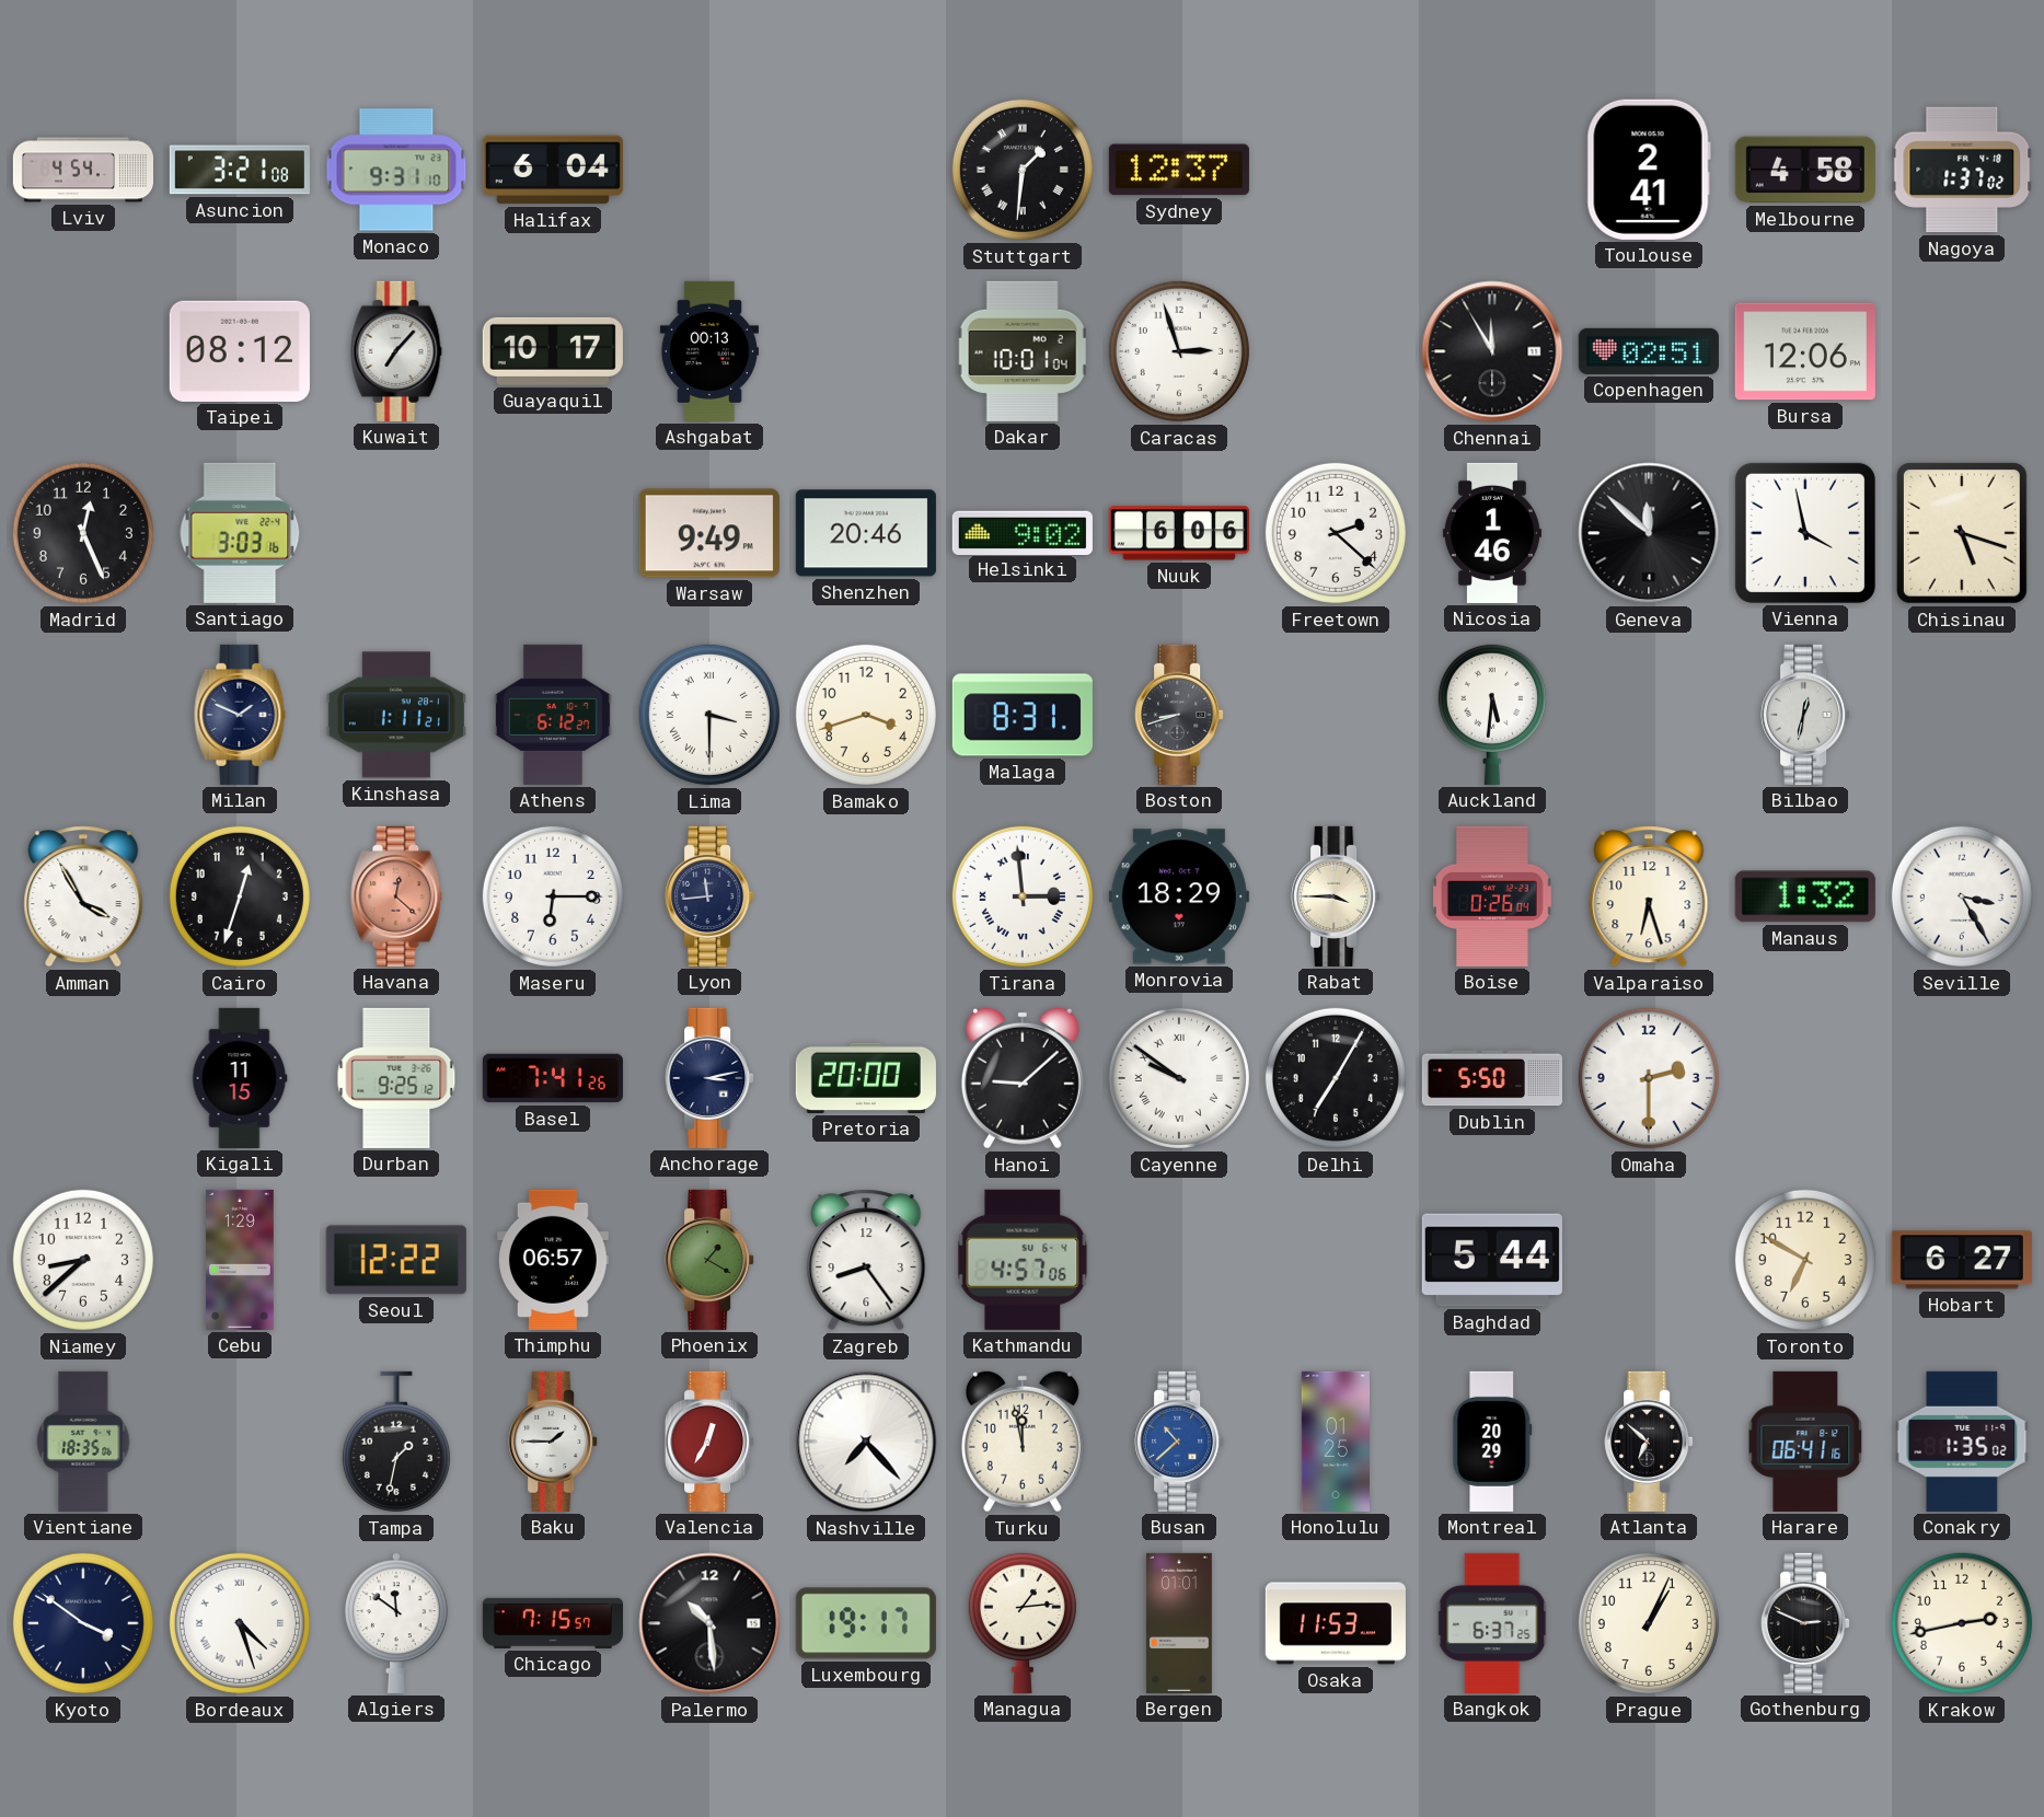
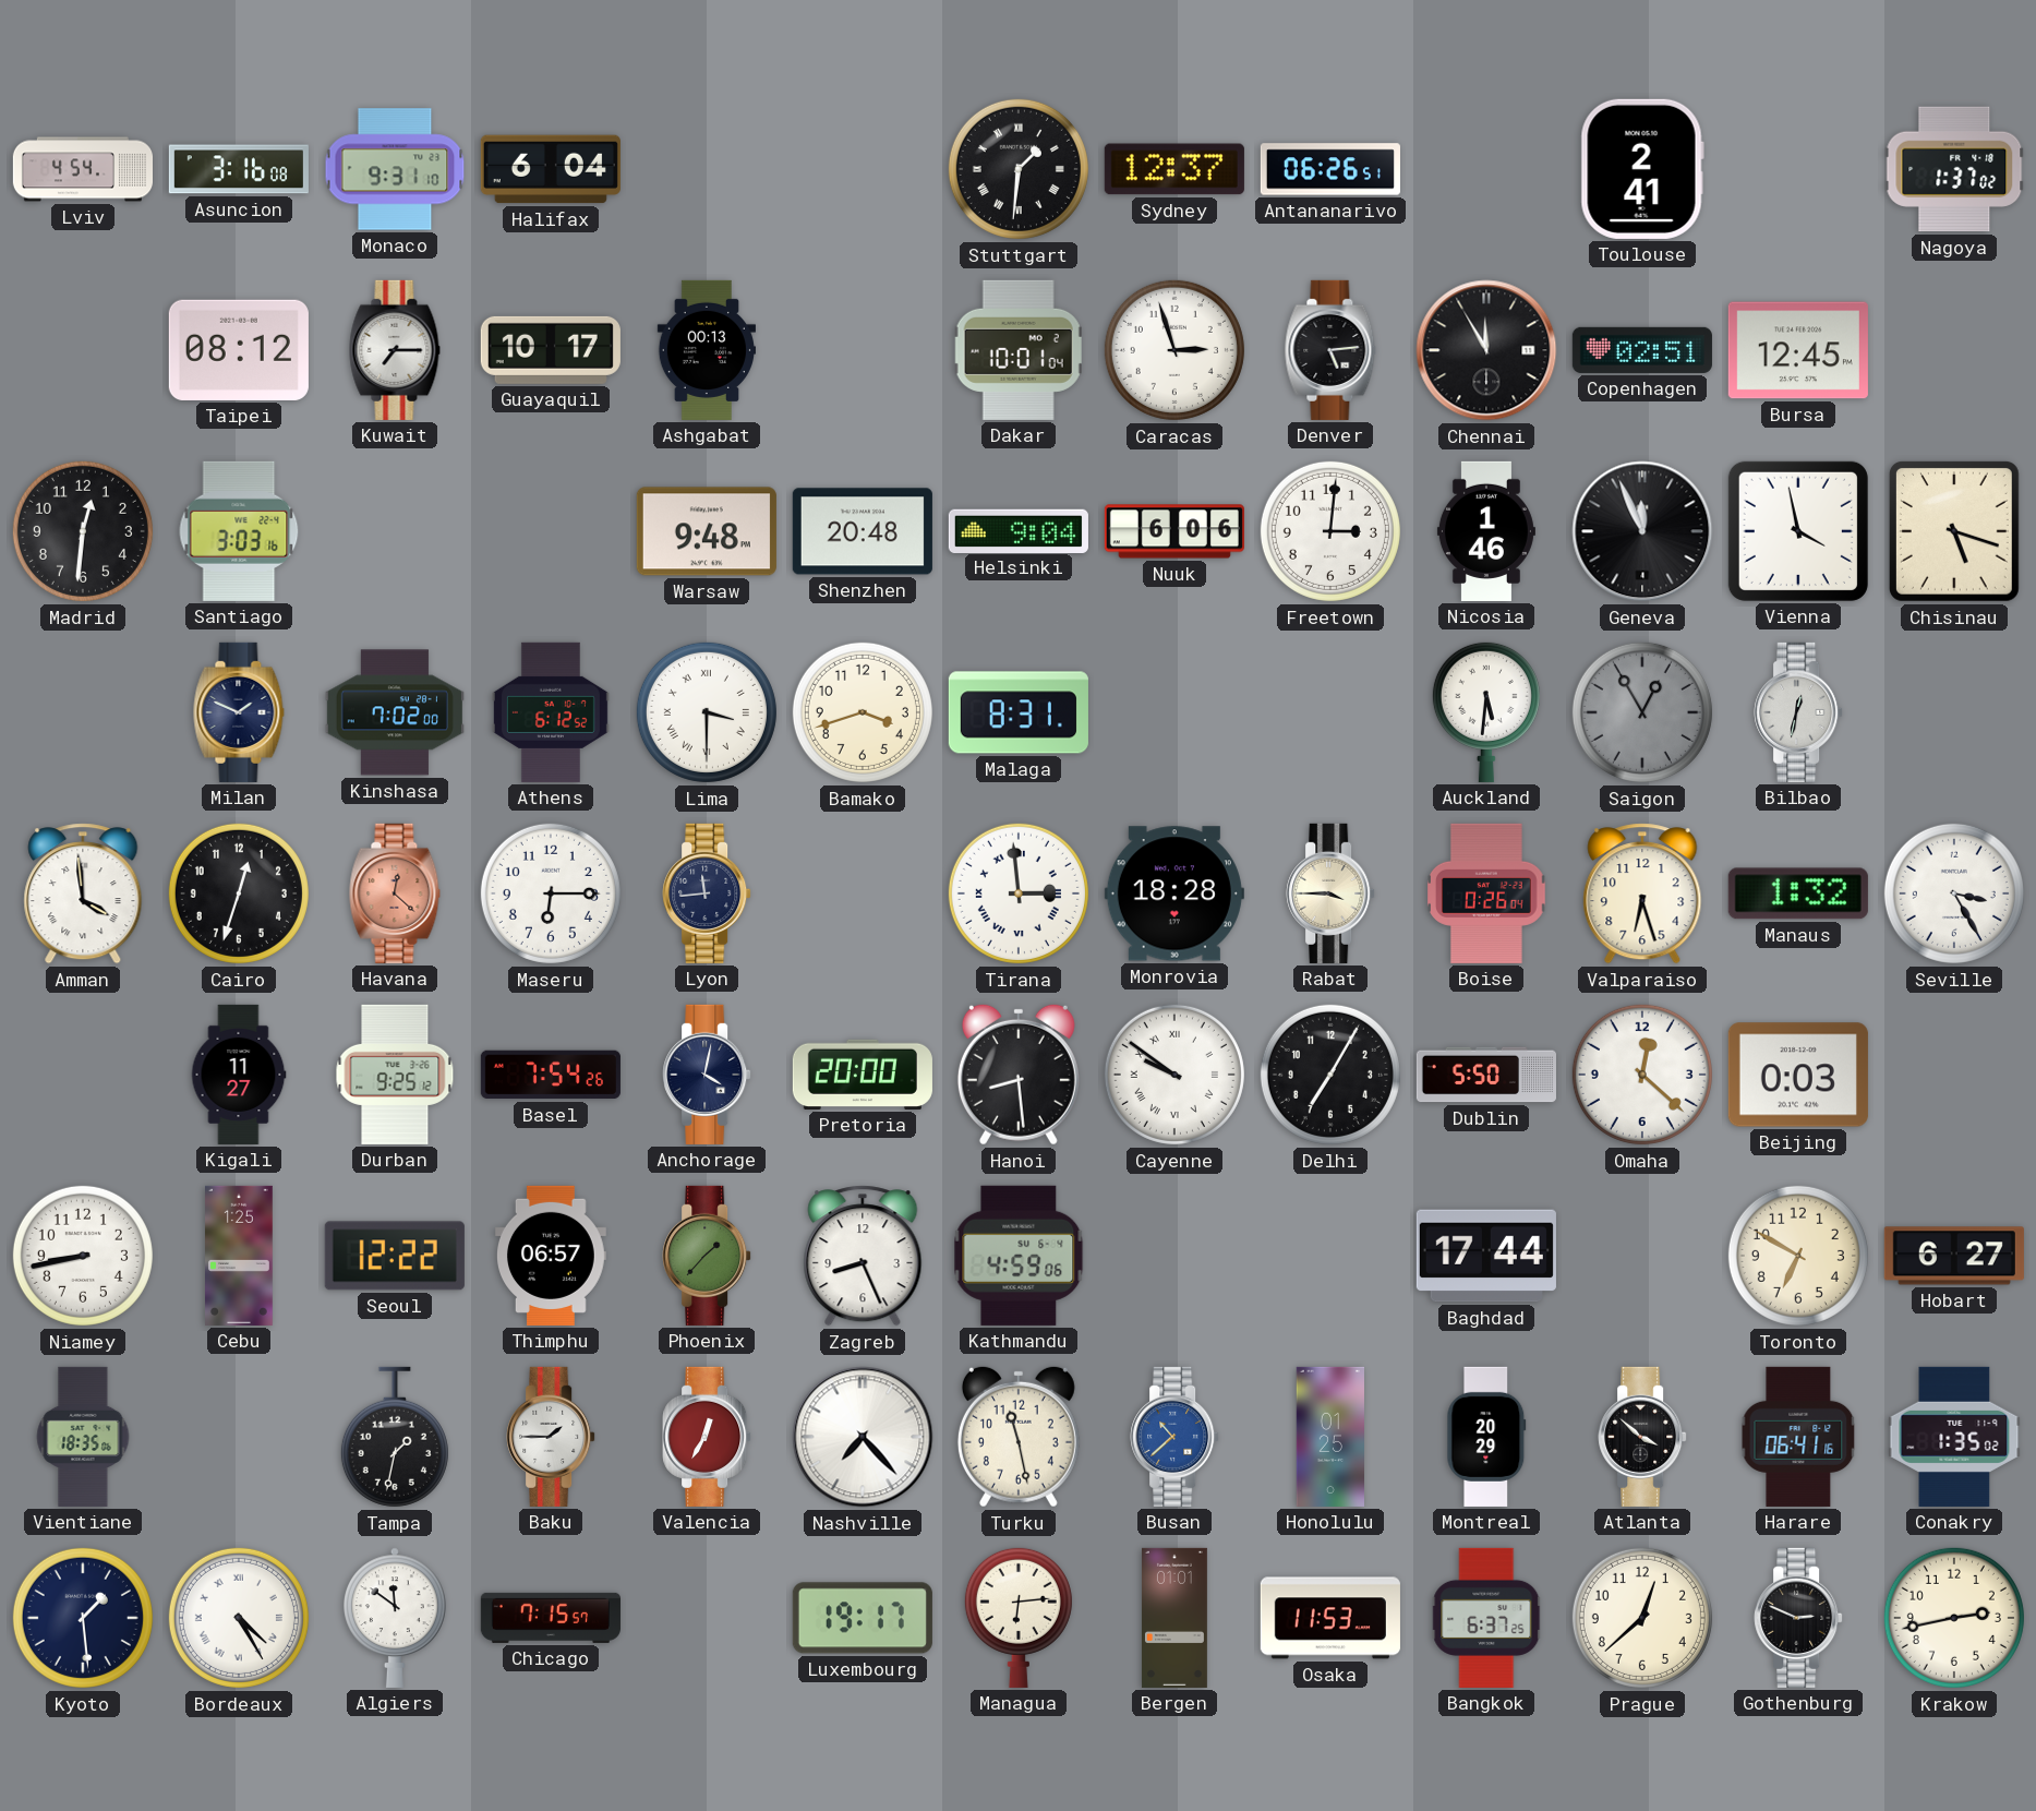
Asuncion: 3:21 -> 3:16 (239, 169)
Antananarivo: none -> 06:26 (1330, 169)
Melbourne: 4:58 -> none (1805, 170)
Kuwait: 7:07 -> 7:15 (395, 350)
Denver: none -> 5:14 (1330, 350)
Bursa: 12:06 -> 12:45 (1798, 350)
Madrid: 12:26 -> 12:31 (83, 531)
Warsaw: 9:49 -> 9:48 (707, 531)
Shenzhen: 20:46 -> 20:48 (863, 531)
Helsinki: 9:02 -> 9:04 (1019, 530)
Freetown: 2:22 -> 3:01 (1330, 531)
Geneva: 11:52 -> 11:56 (1642, 531)
Kinshasa: 1:11 -> 7:02 (395, 712)
Athens: 6:12:27 -> 6:12:52 (551, 712)
Boston: 8:42 -> none (1179, 715)
Saigon: none -> 12:55 (1642, 712)
Amman: 3:55 -> 3:59 (83, 893)
Monrovia: 18:29 -> 18:28 (1174, 893)
Kigali: 11:15 -> 11:27 (239, 1075)
Basel: 7:41 -> 7:54 (551, 1075)
Anchorage: 3:13 -> 4:02 (707, 1075)
Hanoi: 9:08 -> 8:29 (1019, 1075)
Omaha: 2:30 -> 12:22 (1642, 1075)
Beijing: none -> 0:03 (1798, 1075)
Niamey: 8:38 -> 8:43 (83, 1256)
Cebu: 1:29 -> 1:25 (240, 1256)
Phoenix: 1:20 -> 1:37 (707, 1256)
Zagreb: 8:24 -> 8:26 (863, 1256)
Kathmandu: 4:57 -> 4:59 (1019, 1256)
Baghdad: 5:44 -> 17:44 (1486, 1256)
Turku: 11:58 -> 11:28 (1019, 1437)
Atlanta: 6:52 -> 3:52 (1642, 1437)
Kyoto: 3:51 -> 1:29 (83, 1618)
Bordeaux: 4:27 -> 4:25 (239, 1618)
Palermo: 10:29 -> none (709, 1623)
Managua: 1:14 -> 6:14 (1019, 1617)
Prague: 1:04 -> 12:38 (1642, 1618)
